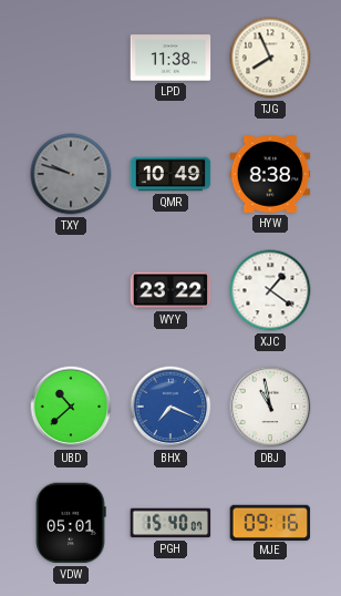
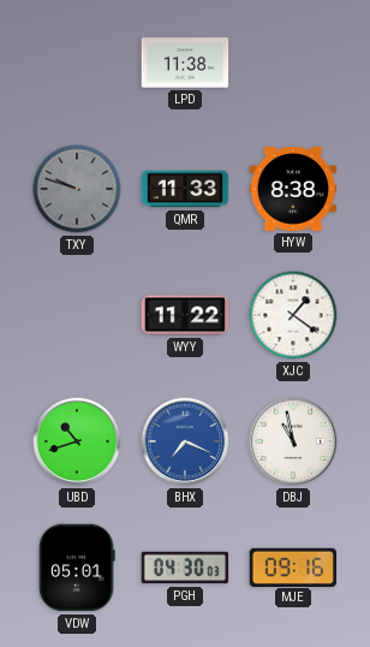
TJG: 7:56 -> none (270, 58)
QMR: 10:49 -> 11:33 (185, 189)
WYY: 23:22 -> 11:22 (185, 315)
UBD: 10:38 -> 10:42 (77, 441)
PGH: 15:40 -> 04:30 (185, 568)
